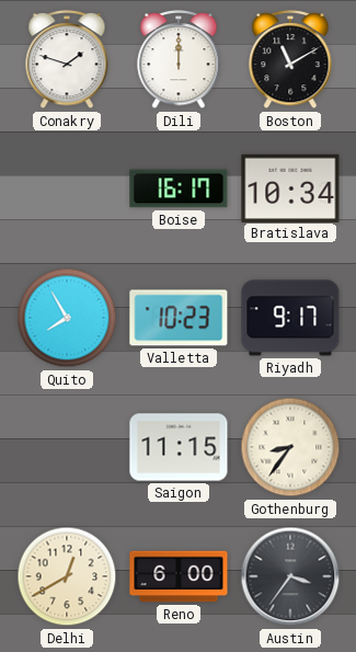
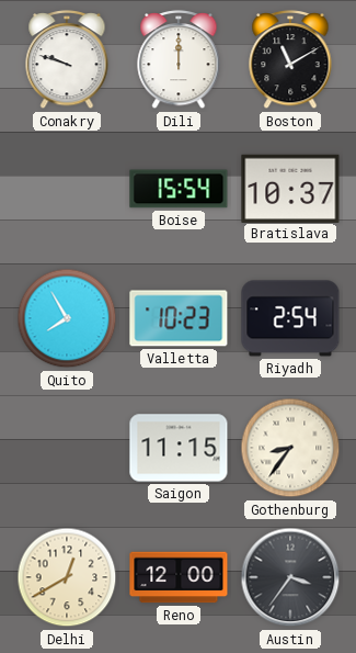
Conakry: 1:48 -> 9:48 (67, 59)
Boise: 16:17 -> 15:54 (179, 189)
Bratislava: 10:34 -> 10:37 (290, 188)
Riyadh: 9:17 -> 2:54 (290, 318)
Reno: 6:00 -> 12:00 (179, 577)
